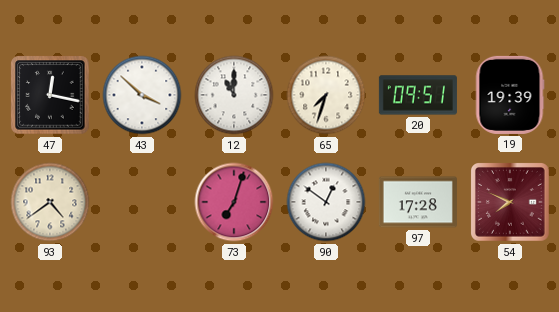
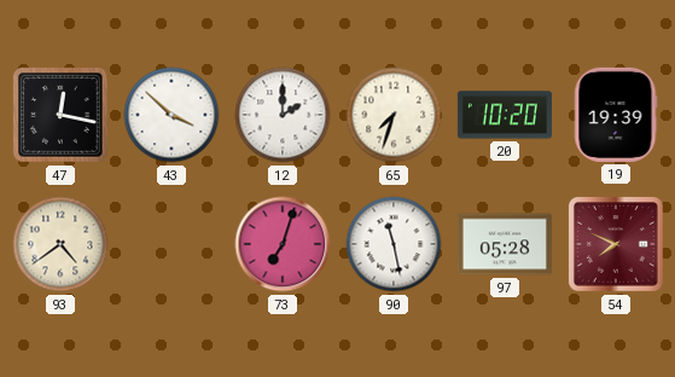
12: 11:00 -> 2:00 (283, 115)
20: 09:51 -> 10:20 (505, 115)
90: 12:51 -> 11:28 (394, 244)
97: 17:28 -> 05:28 (505, 244)
